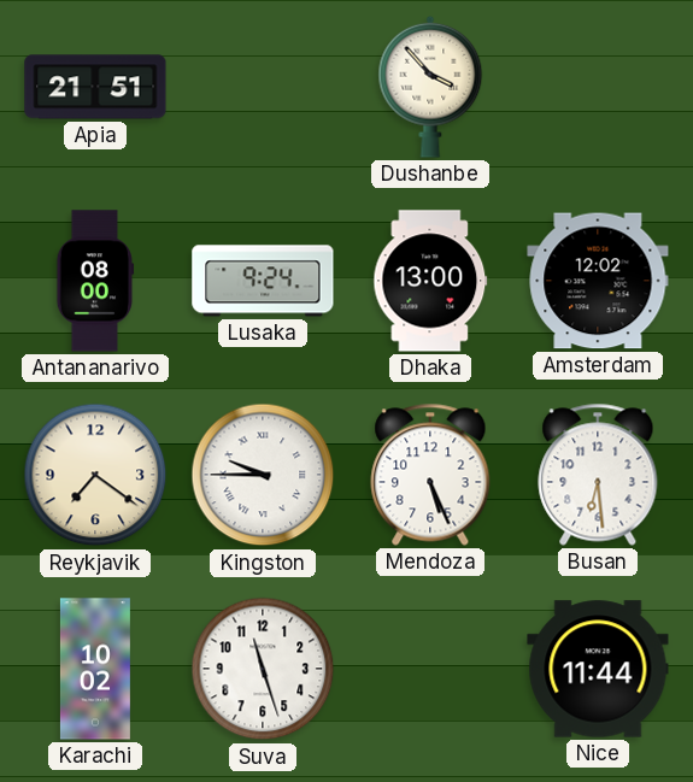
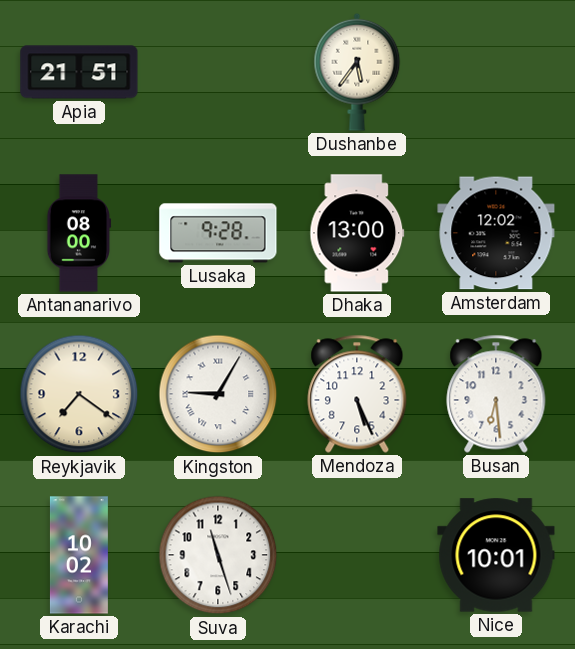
Dushanbe: 3:53 -> 5:36 (357, 72)
Lusaka: 9:24 -> 9:28 (218, 233)
Kingston: 9:45 -> 9:05 (218, 394)
Nice: 11:44 -> 10:01 (496, 555)
